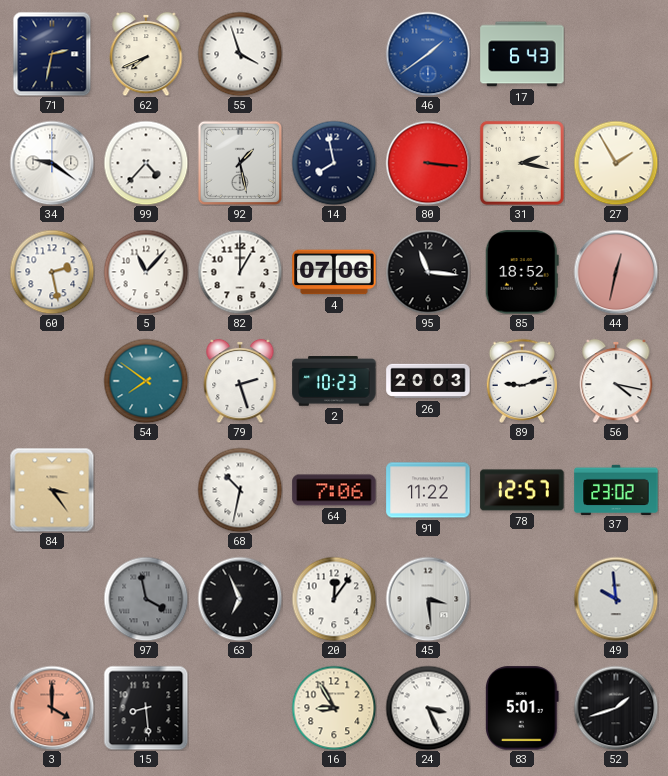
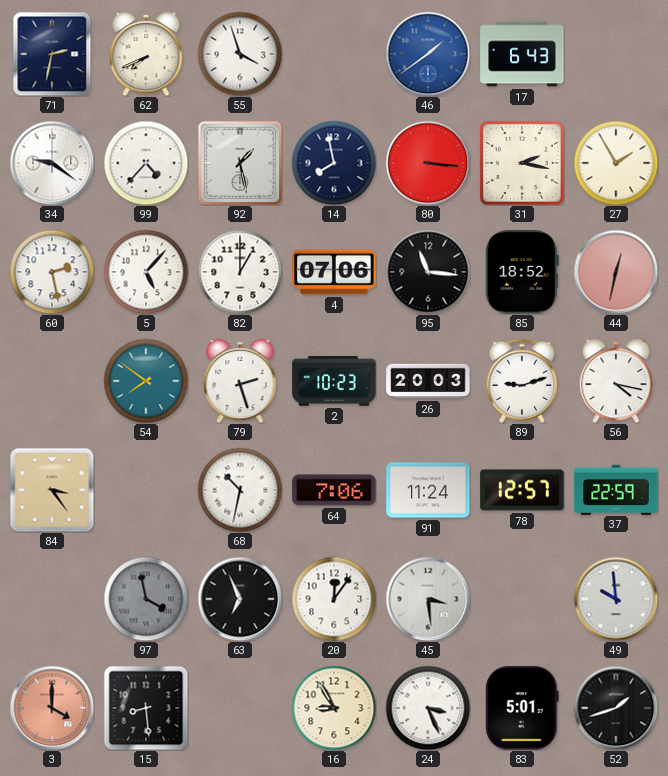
5: 11:07 -> 5:07 (146, 272)
91: 11:22 -> 11:24 (428, 490)
37: 23:02 -> 22:59 (616, 489)
